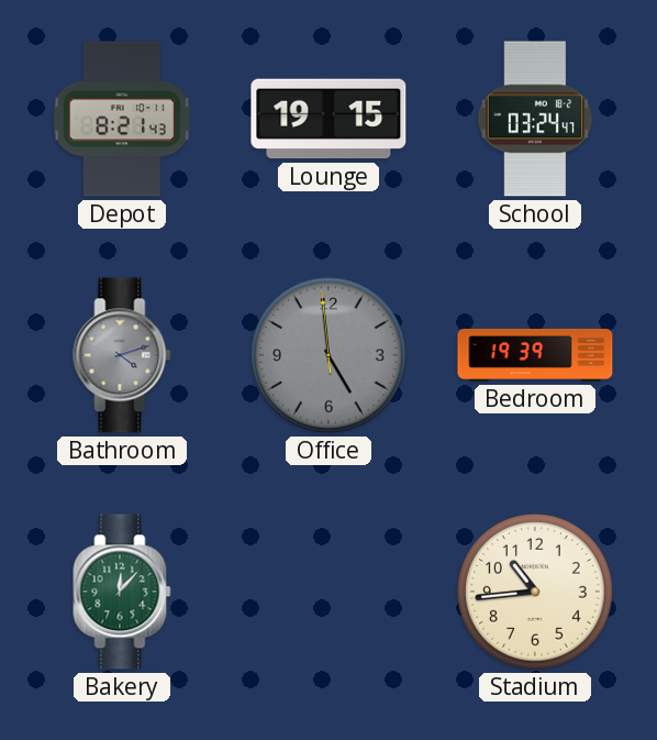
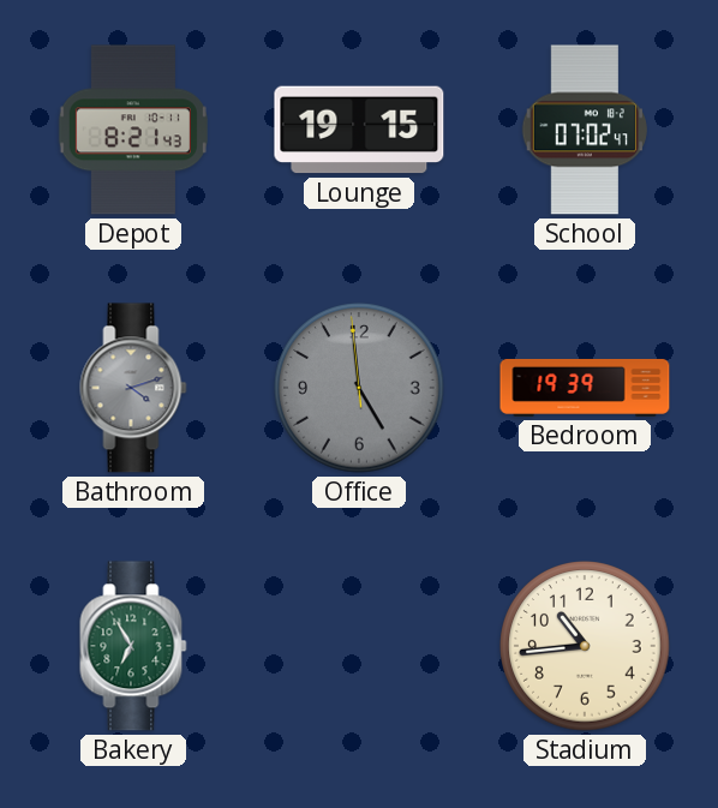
School: 03:24 -> 07:02 (584, 130)
Bakery: 12:07 -> 6:55 (133, 646)
